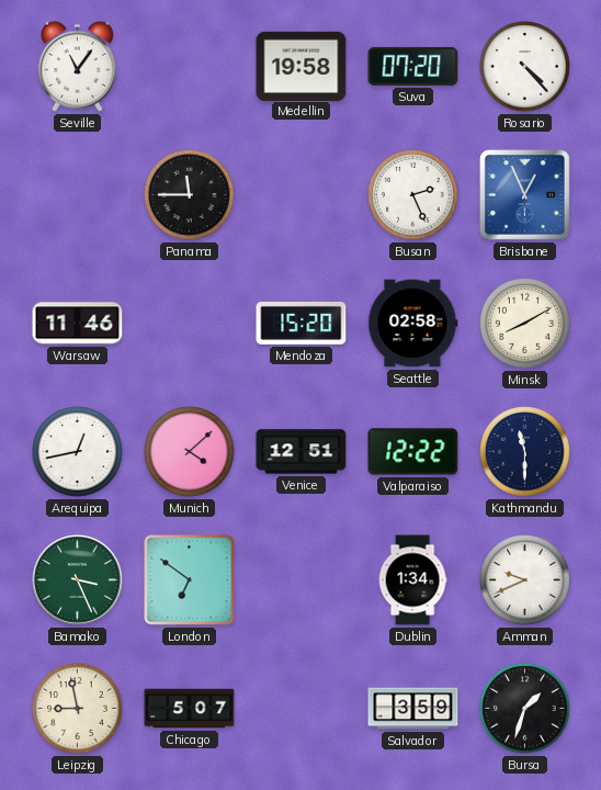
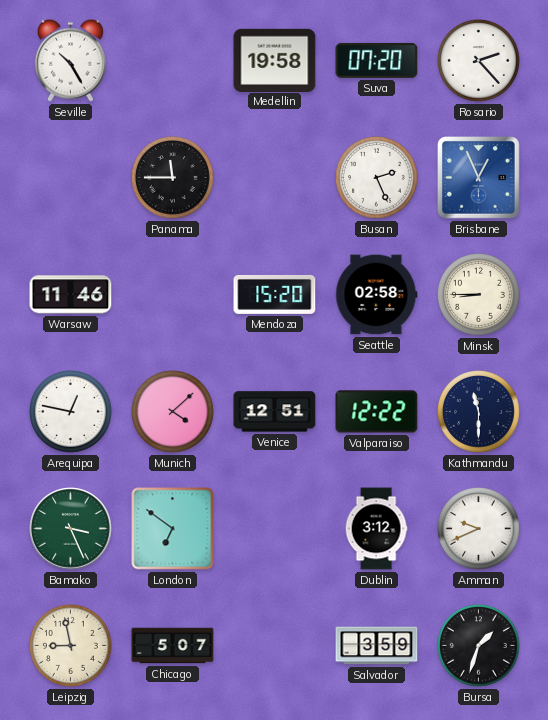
Seville: 11:06 -> 10:25 (70, 60)
Rosario: 4:23 -> 2:23 (479, 61)
Minsk: 8:10 -> 8:45 (479, 295)
Arequipa: 12:43 -> 12:47 (71, 412)
Dublin: 1:34 -> 3:12 (376, 529)
